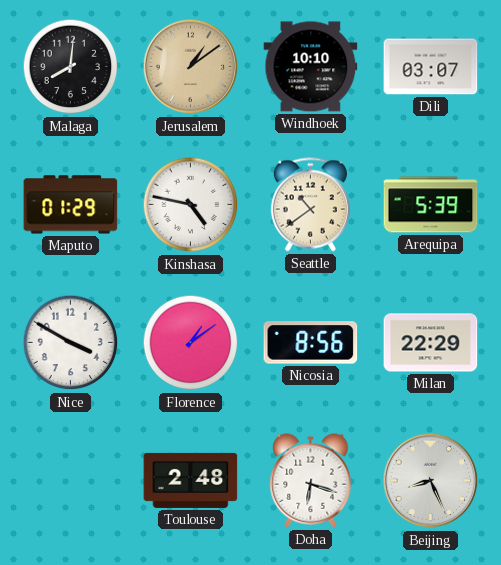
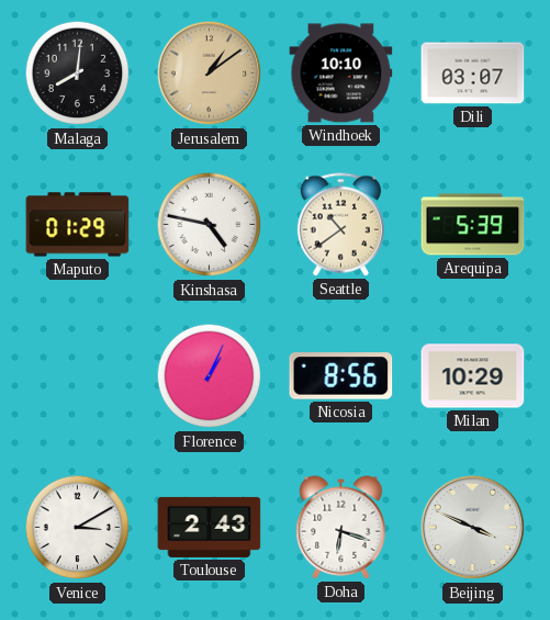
Nice: 3:50 -> none (71, 343)
Florence: 1:09 -> 1:04 (210, 376)
Milan: 22:29 -> 10:29 (473, 376)
Venice: none -> 3:10 (78, 528)
Toulouse: 2:48 -> 2:43 (210, 527)
Beijing: 8:26 -> 3:49 (473, 528)
